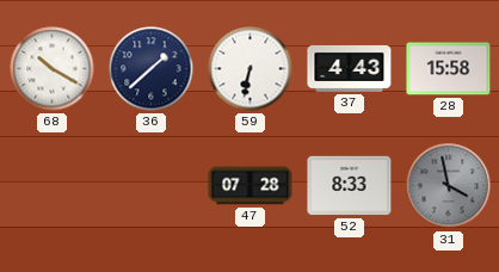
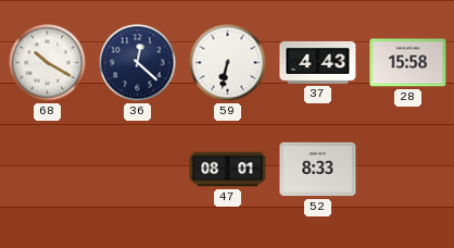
36: 1:38 -> 12:22 (138, 63)
47: 07:28 -> 08:01 (228, 170)
31: 3:58 -> none (449, 186)
